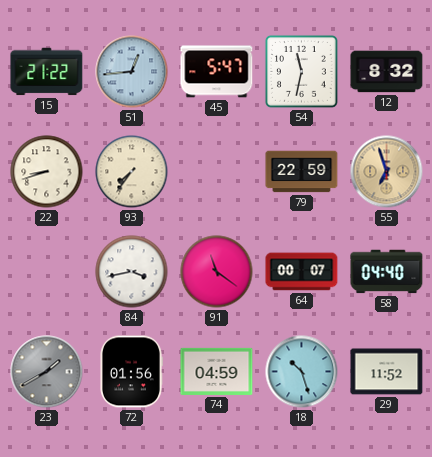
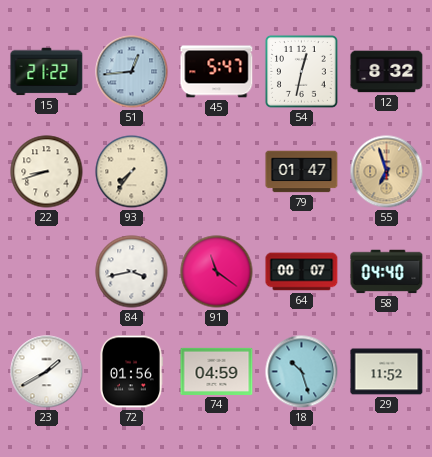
54: 11:32 -> 12:32 (301, 71)
79: 22:59 -> 01:47 (302, 172)
23 dial: grey -> white (47, 372)
